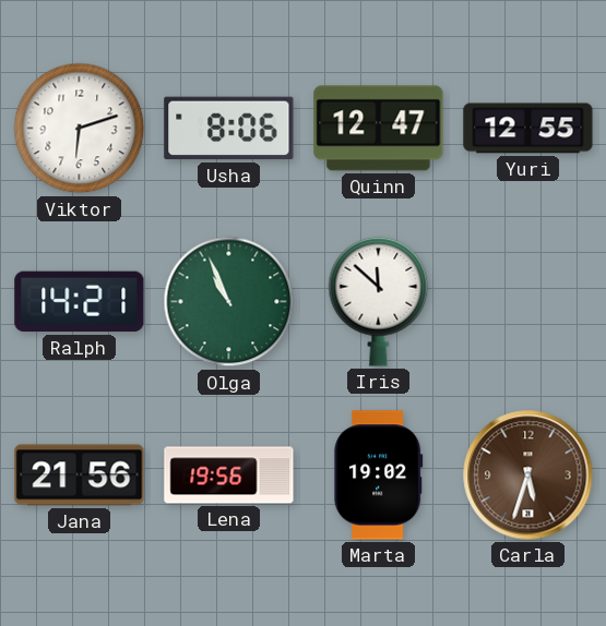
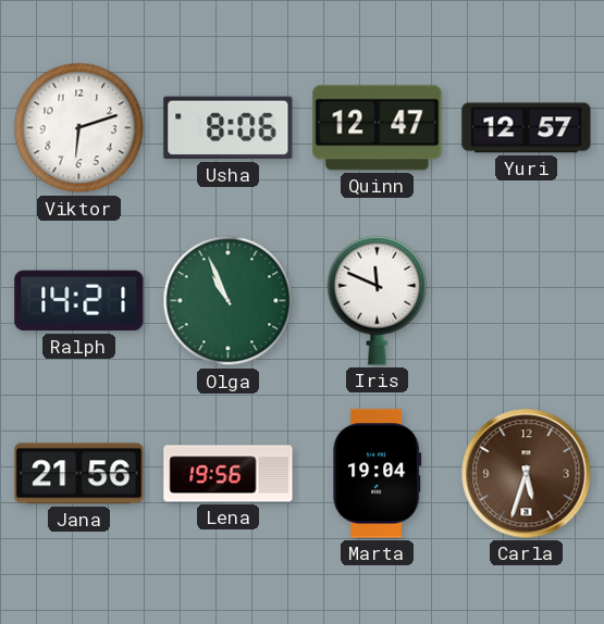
Yuri: 12:55 -> 12:57 (527, 128)
Iris: 11:52 -> 11:49 (378, 300)
Marta: 19:02 -> 19:04 (378, 474)
